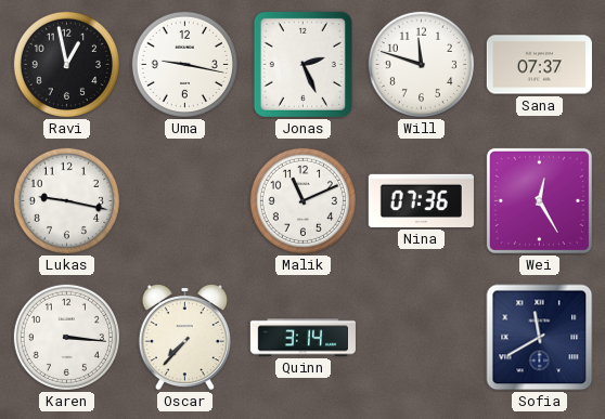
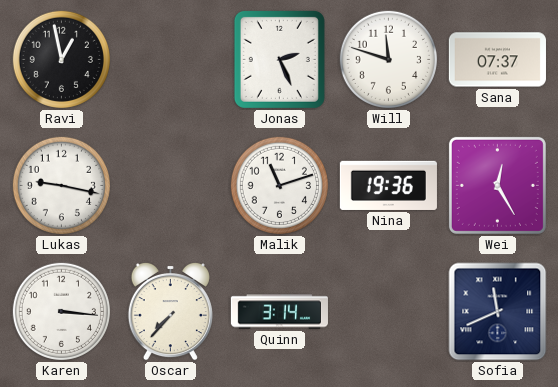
Uma: 9:17 -> none (184, 64)
Malik: 11:11 -> 11:12 (279, 185)
Nina: 07:36 -> 19:36 (388, 185)
Sofia: 11:40 -> 11:41 (498, 312)
